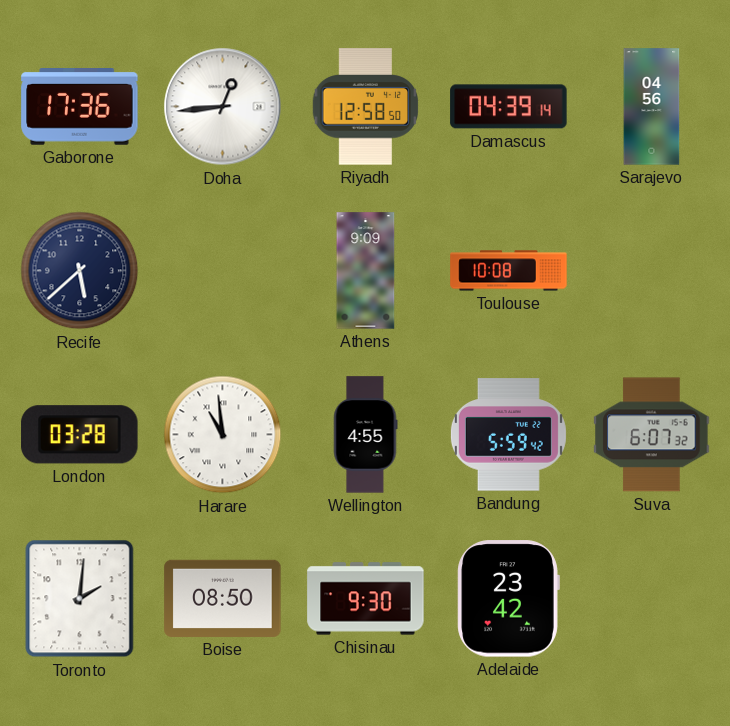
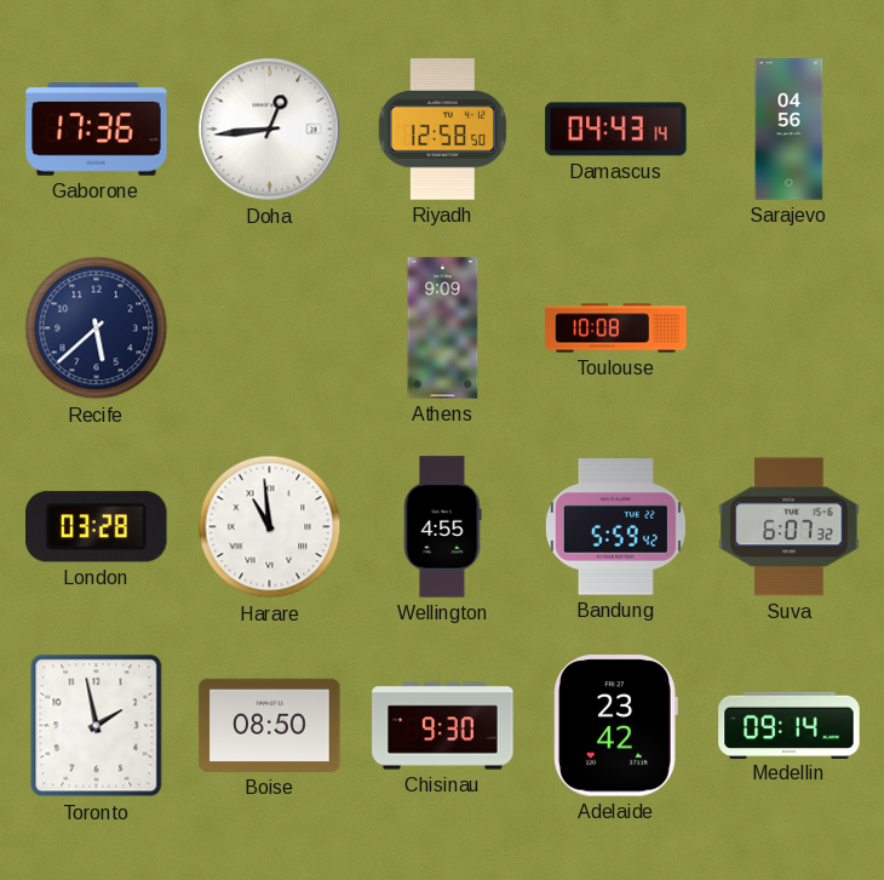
Damascus: 04:39 -> 04:43 (616, 130)
Toronto: 2:01 -> 1:58 (97, 726)
Medellin: none -> 09:14 (790, 725)
